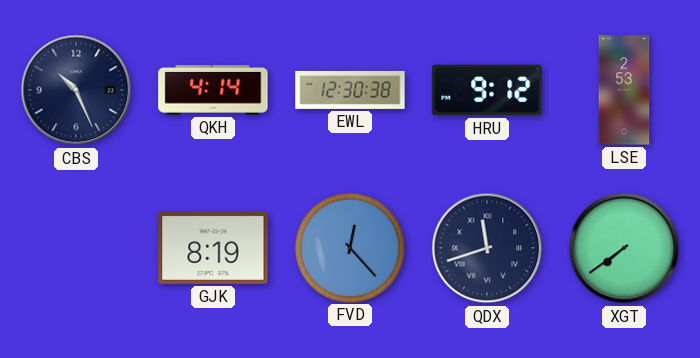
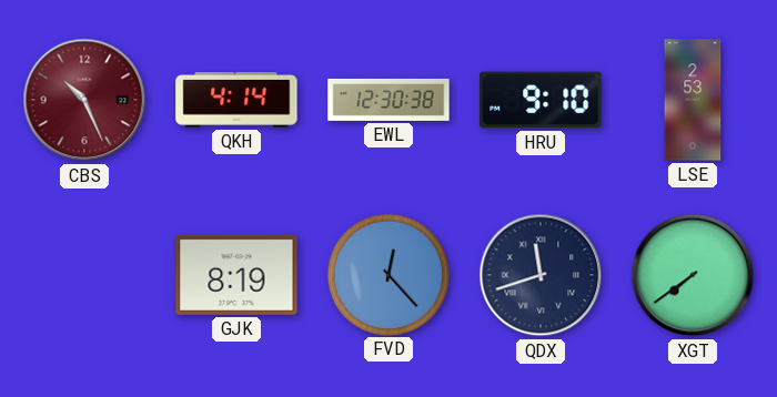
CBS dial: navy -> burgundy (84, 100)
HRU: 9:12 -> 9:10 (541, 100)
